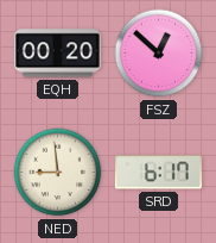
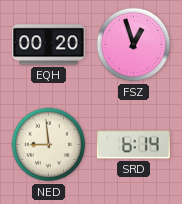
FSZ: 12:52 -> 12:57 (134, 45)
SRD: 6:17 -> 6:14 (133, 145)
